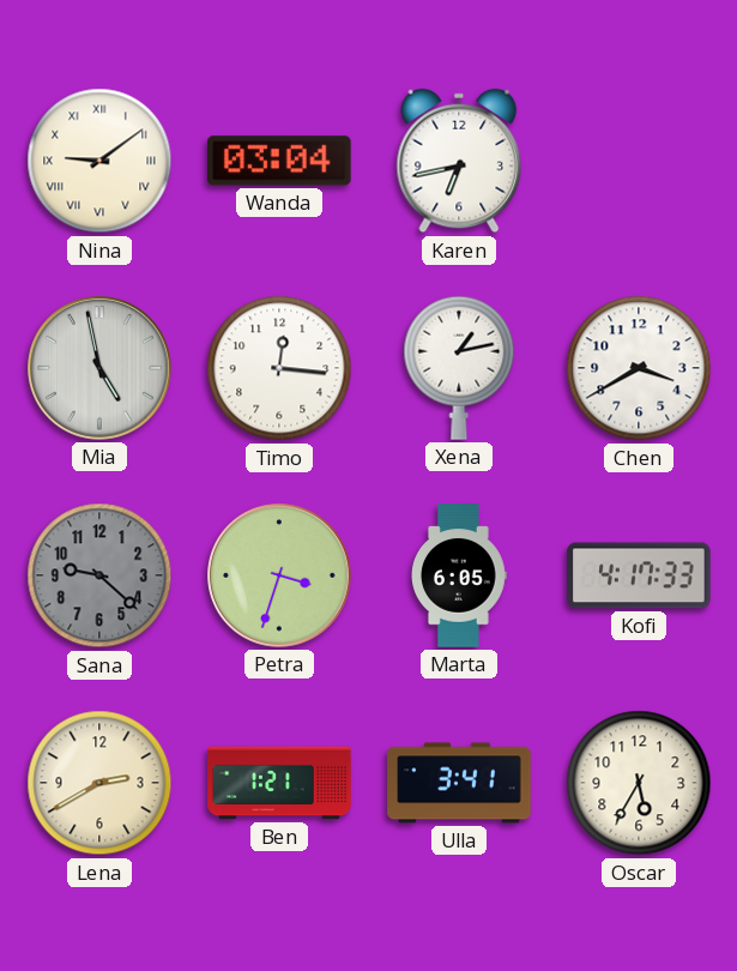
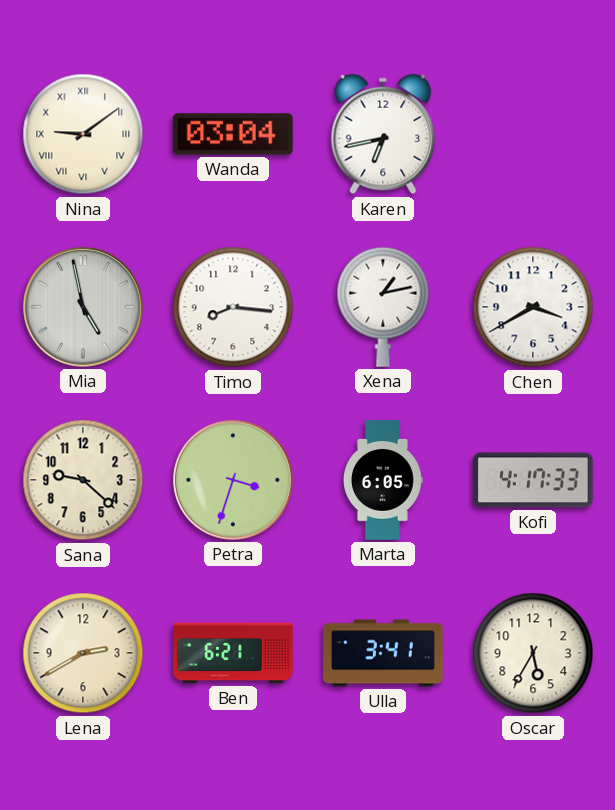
Timo: 12:16 -> 8:16 (233, 307)
Sana dial: grey -> cream (83, 480)
Ben: 1:21 -> 6:21 (233, 653)
